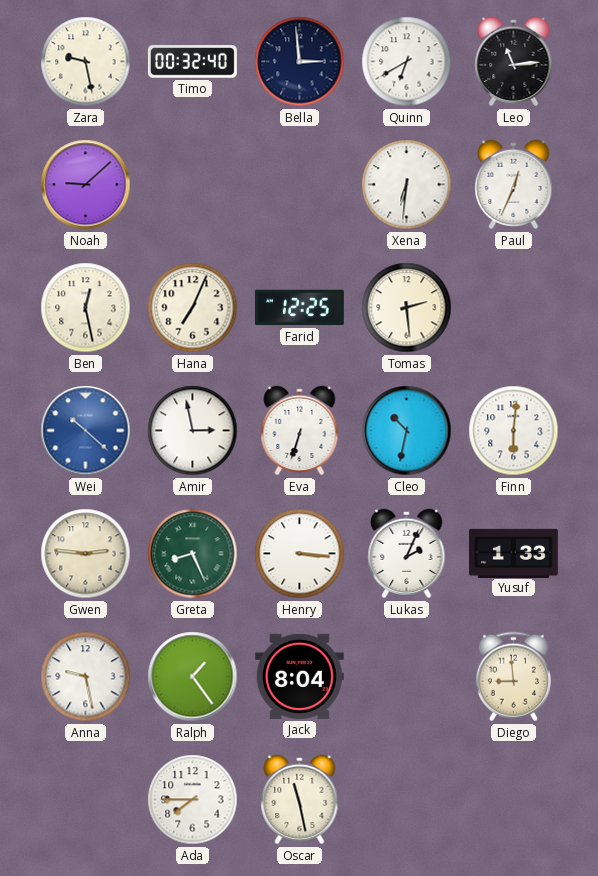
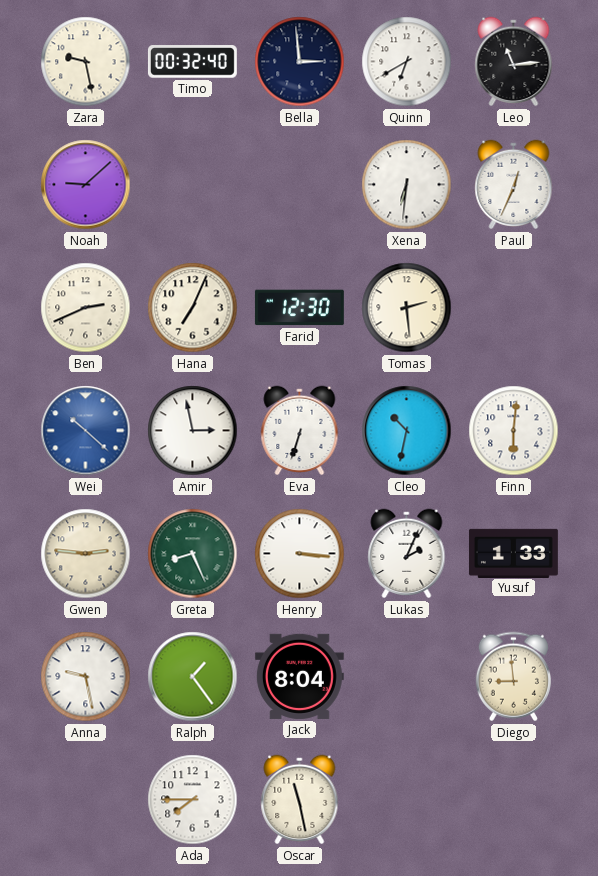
Ben: 12:28 -> 2:41 (86, 308)
Farid: 12:25 -> 12:30 (299, 308)
